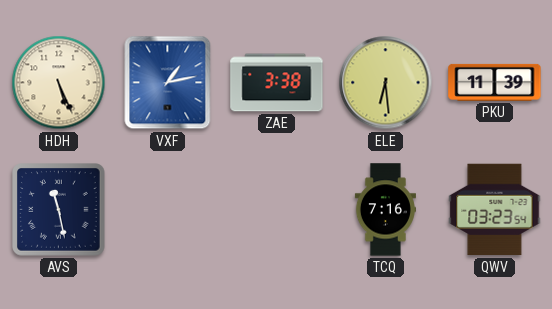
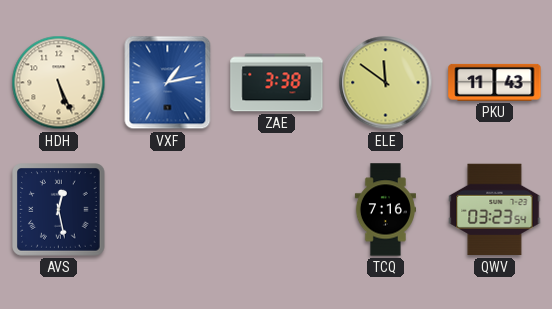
ELE: 6:29 -> 11:51 (386, 83)
PKU: 11:39 -> 11:43 (495, 82)
AVS: 11:28 -> 12:28 (59, 210)
